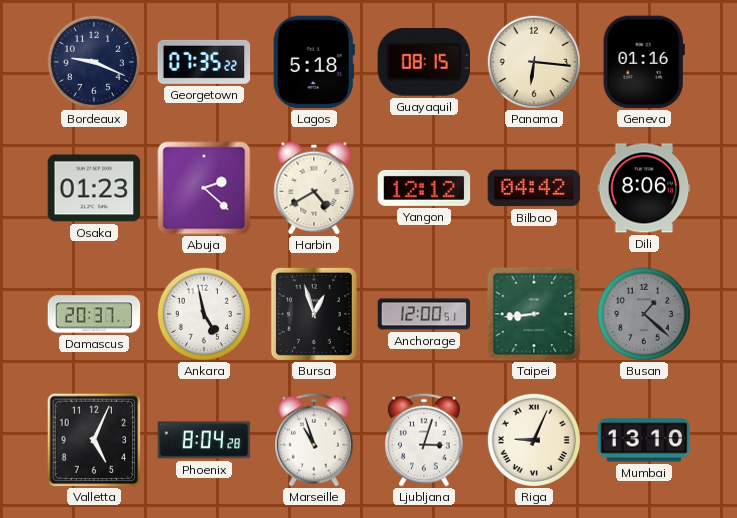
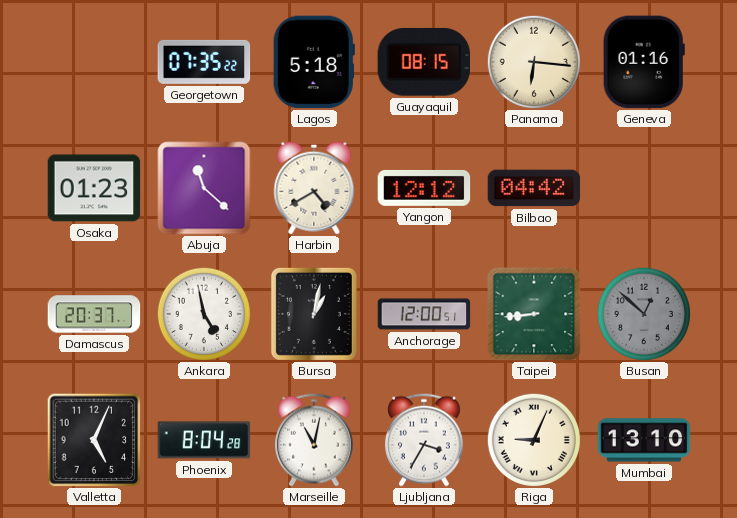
Bordeaux: 9:19 -> none (94, 62)
Abuja: 2:22 -> 11:22 (204, 188)
Dili: 8:06 -> none (644, 188)
Bursa: 12:57 -> 1:02 (314, 314)
Busan: 1:22 -> 12:52 (644, 314)
Marseille: 10:57 -> 11:02 (315, 440)
Ljubljana: 3:03 -> 3:35 (425, 440)
